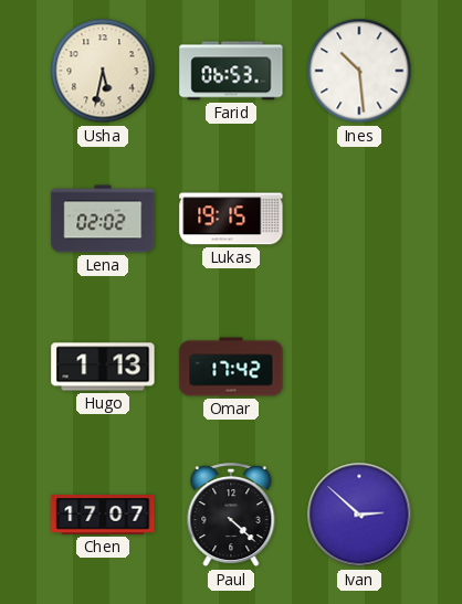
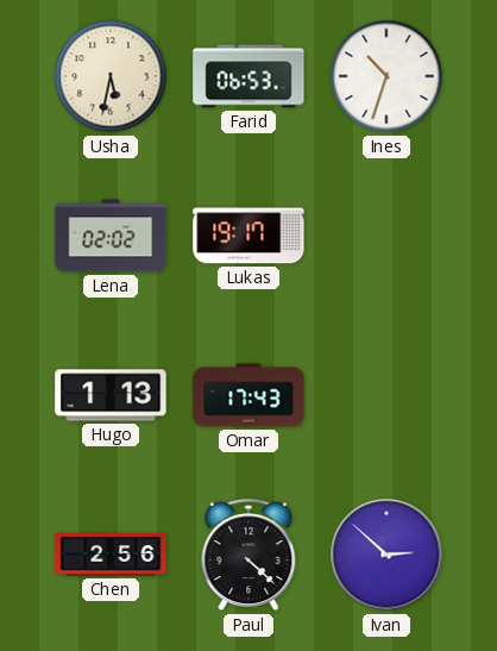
Ines: 10:29 -> 10:33 (386, 76)
Lukas: 19:15 -> 19:17 (248, 236)
Omar: 17:42 -> 17:43 (248, 395)
Chen: 17:07 -> 2:56 (111, 556)
